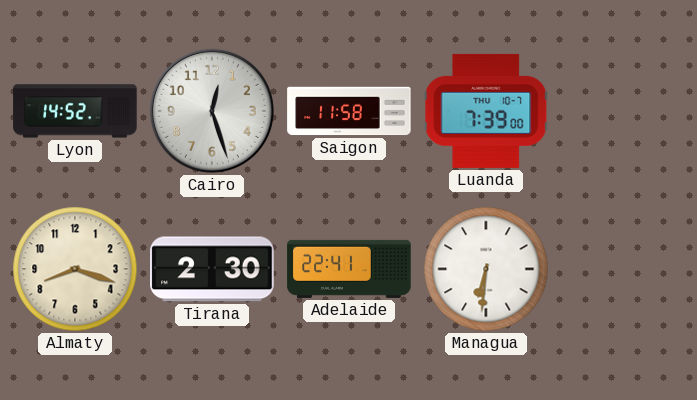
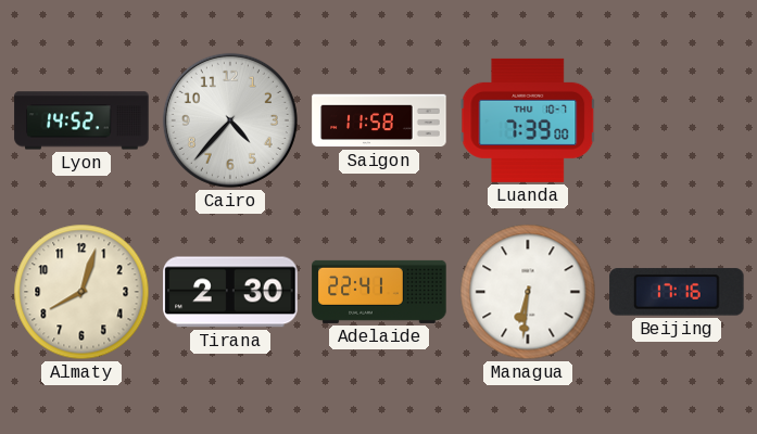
Cairo: 12:27 -> 4:37 (230, 120)
Almaty: 8:18 -> 8:03 (81, 292)
Beijing: none -> 17:16 (677, 292)
